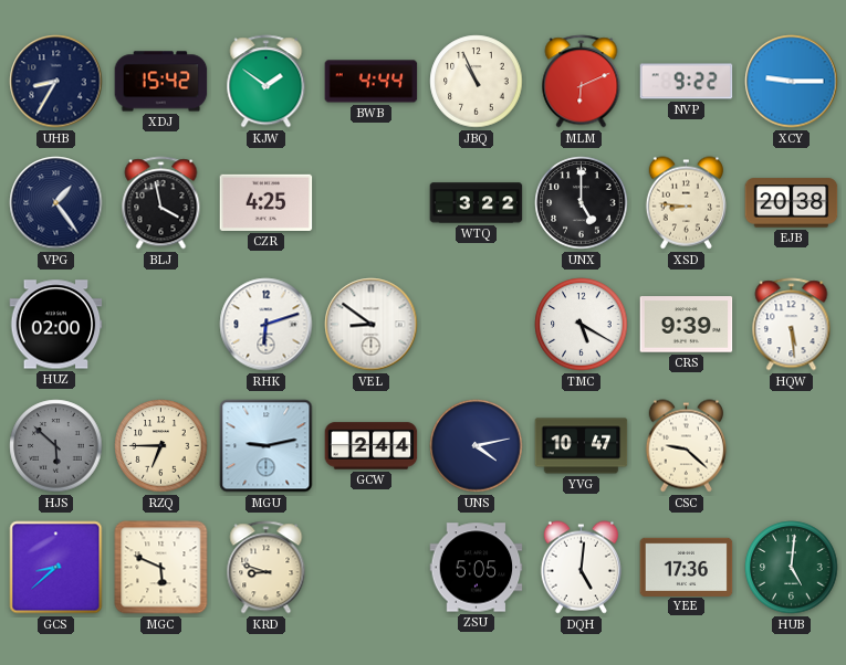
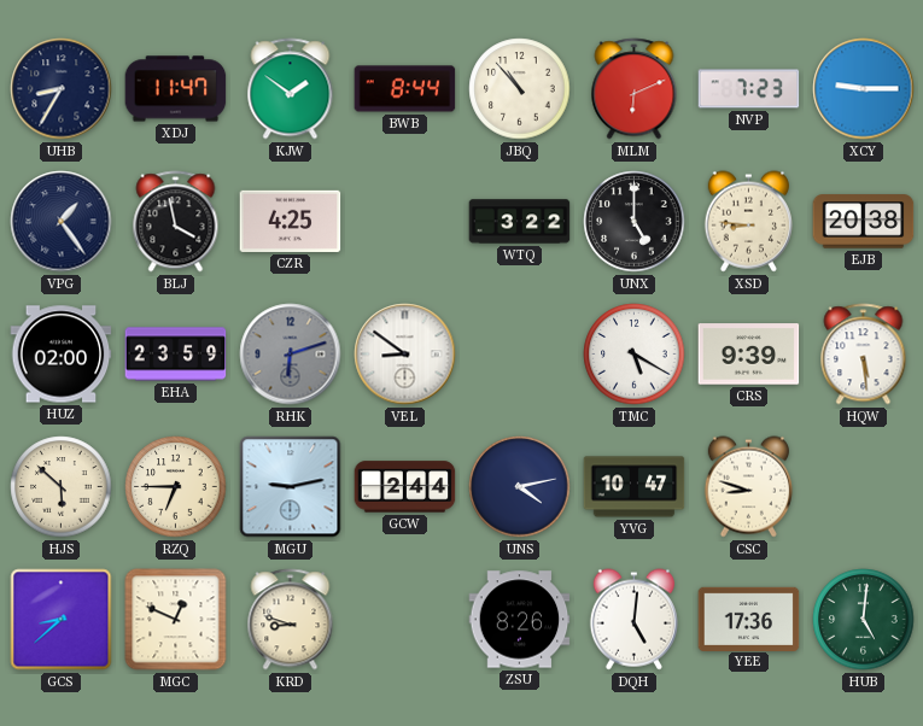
XDJ: 15:42 -> 11:47 (176, 89)
BWB: 4:44 -> 8:44 (405, 89)
JBQ: 10:56 -> 10:53 (520, 89)
NVP: 9:22 -> 7:23 (749, 89)
EHA: none -> 23:59 (176, 355)
RHK dial: white -> grey (291, 355)
HJS dial: grey -> cream (62, 487)
CSC: 9:22 -> 8:48 (748, 487)
MGC: 5:49 -> 12:49 (176, 620)
ZSU: 5:05 -> 8:26 (520, 620)
